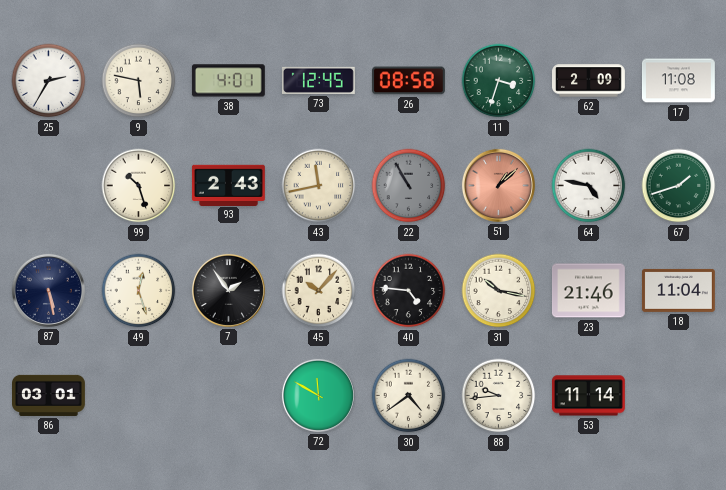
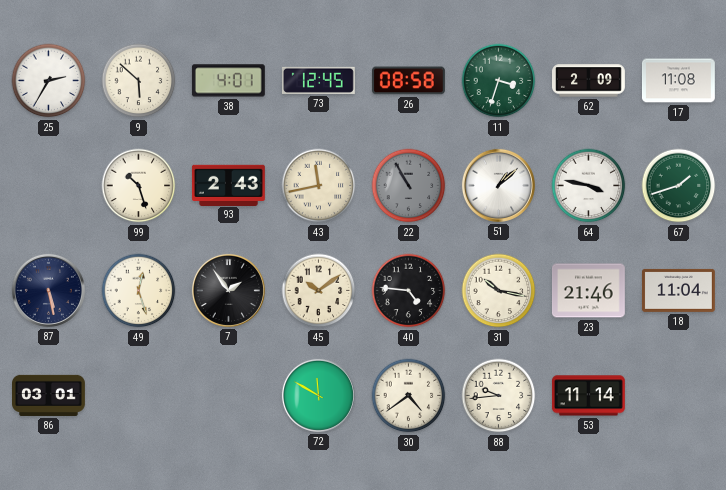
9: 5:47 -> 5:52 (139, 81)
51 dial: salmon -> white (498, 185)
64: 4:47 -> 3:47 (589, 186)
45: 10:07 -> 10:09 (319, 291)
